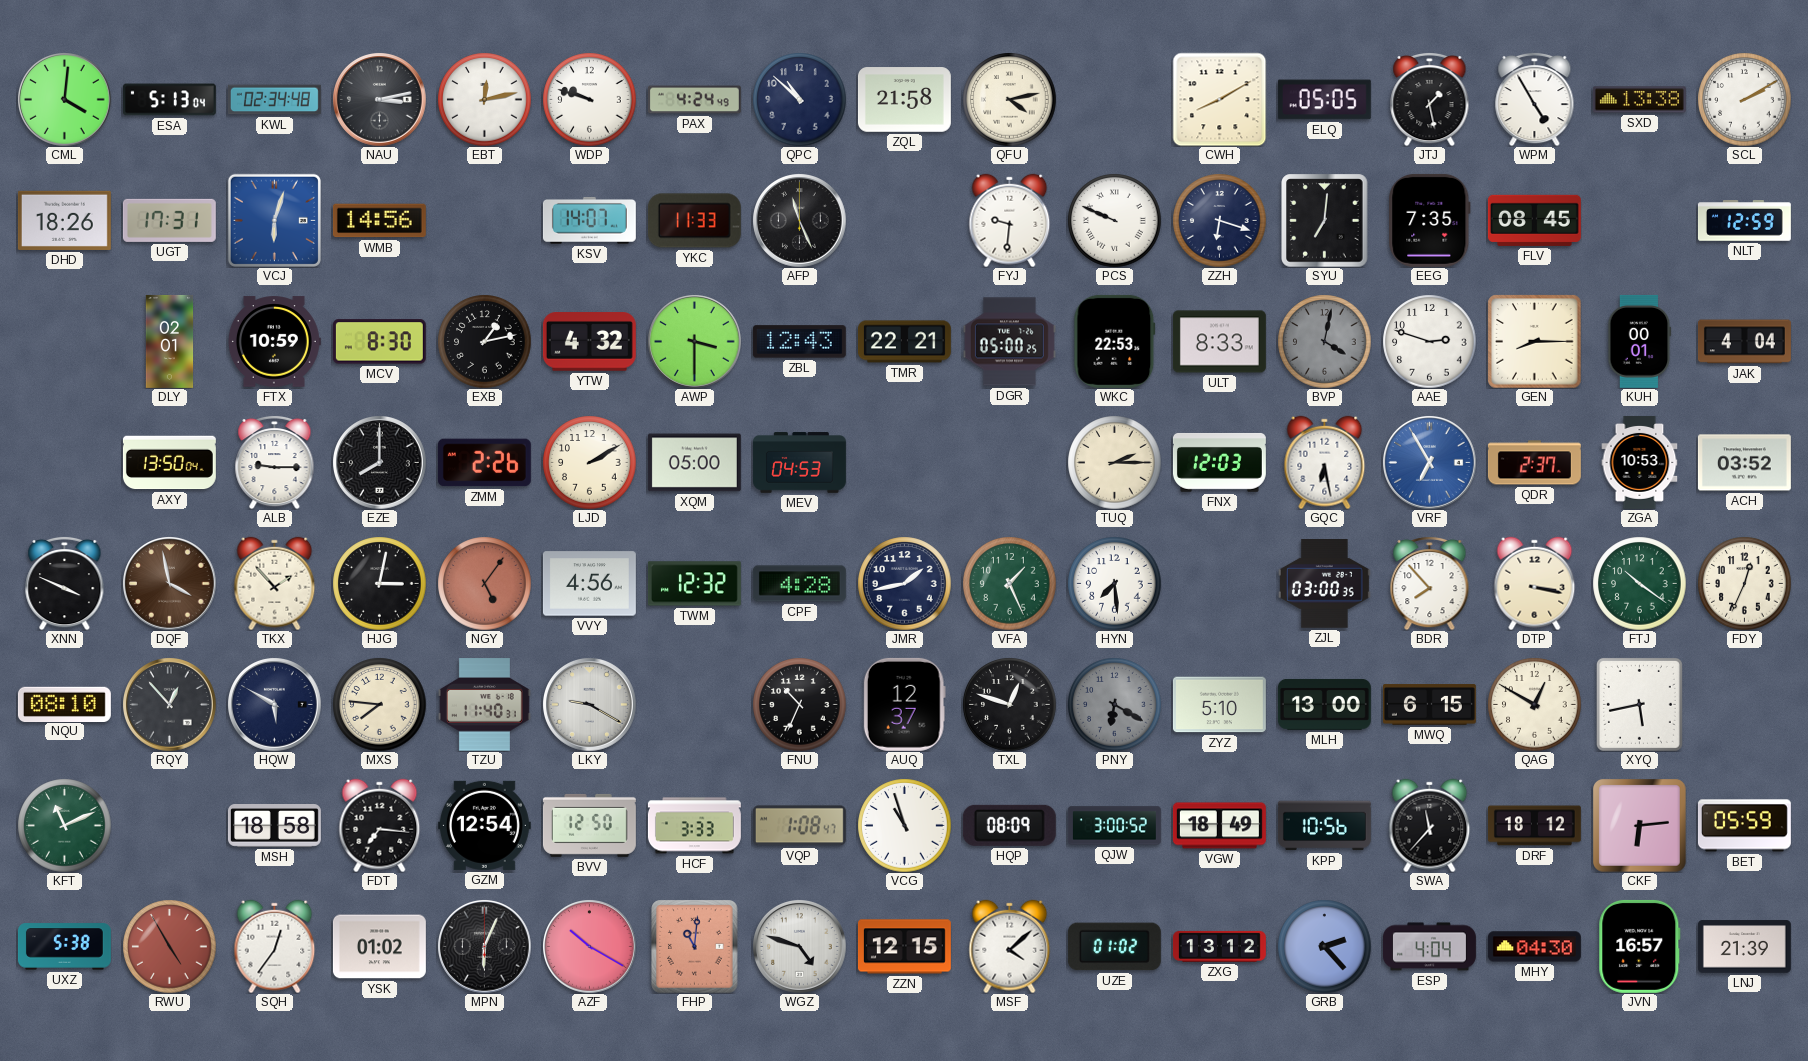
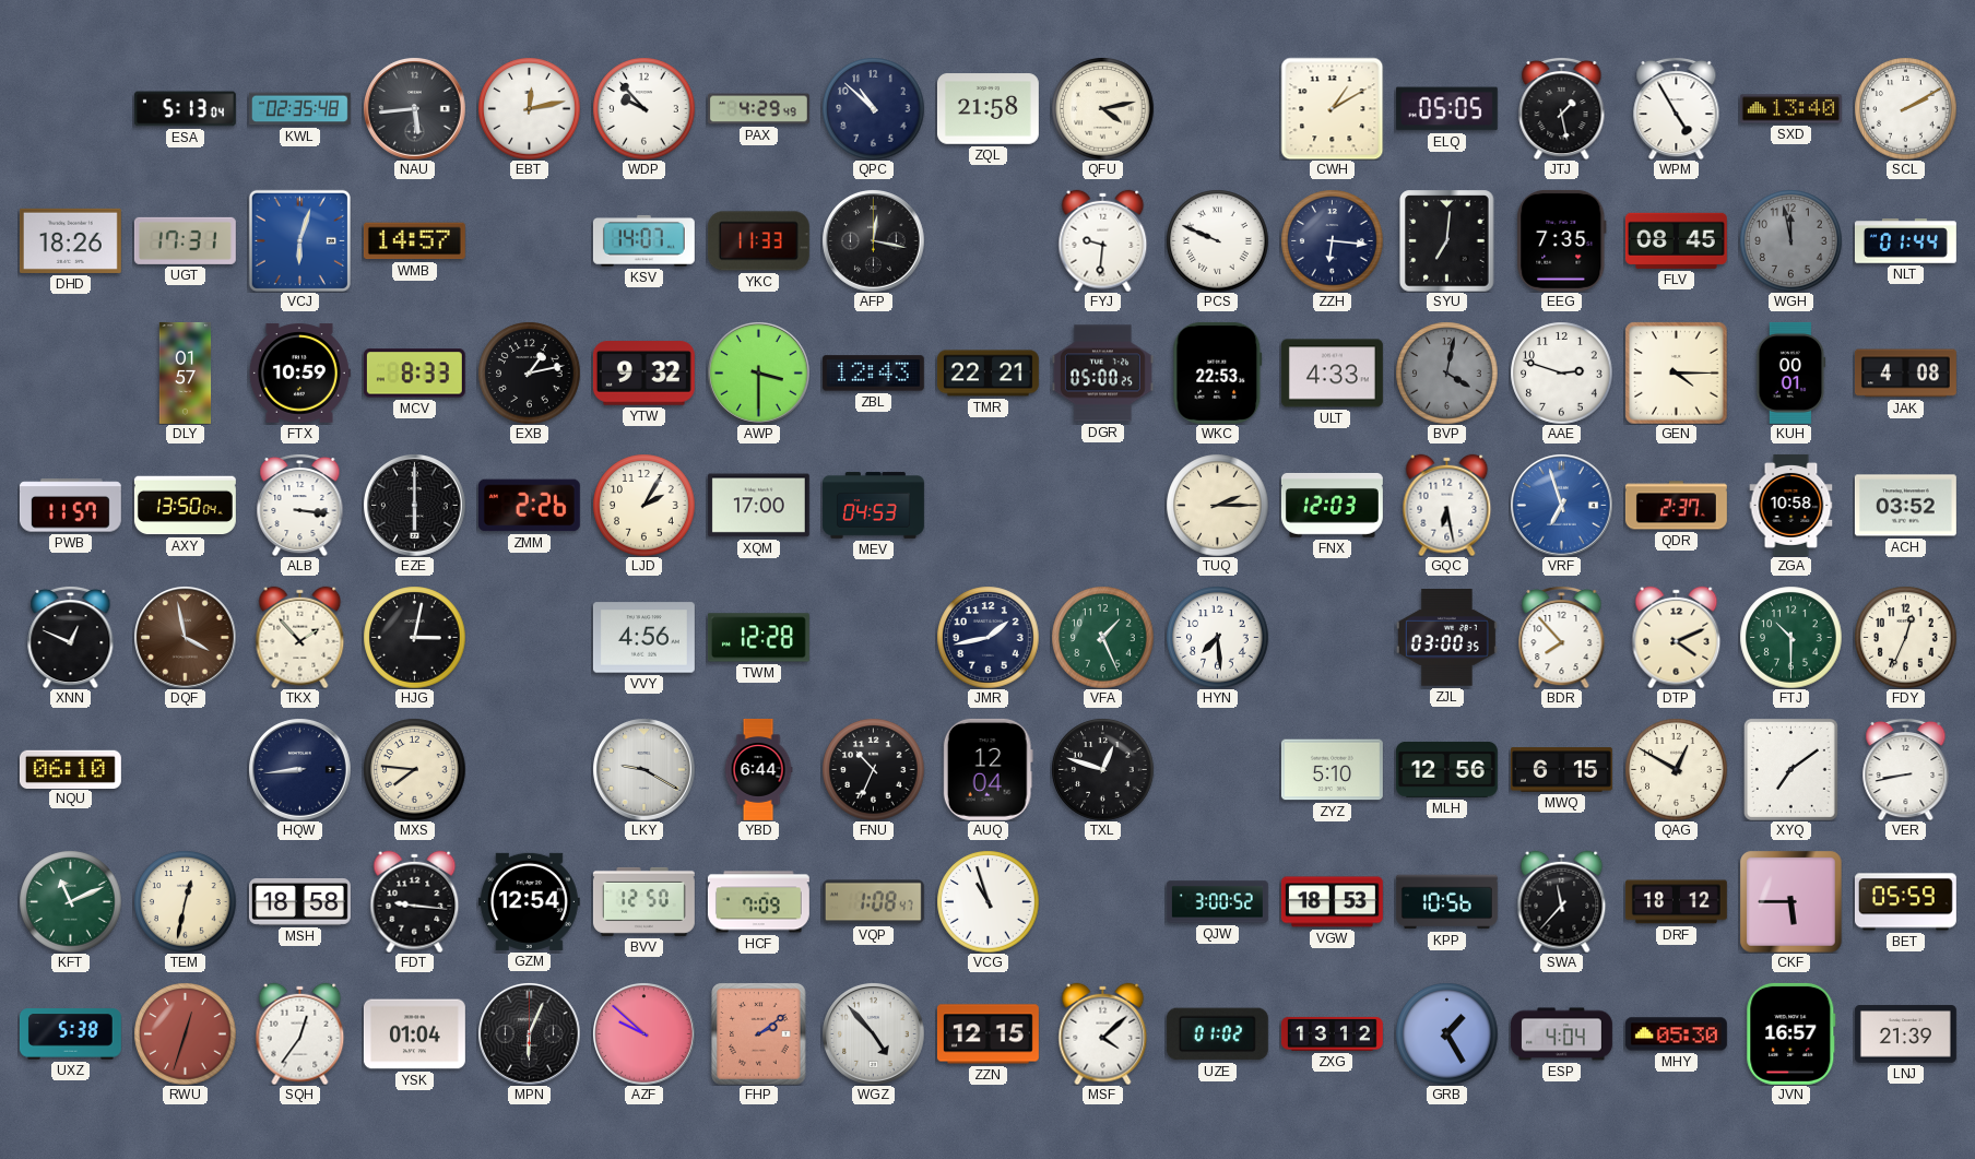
CML: 4:01 -> none (65, 100)
KWL: 02:34 -> 02:35 (299, 109)
NAU: 3:13 -> 5:44 (415, 109)
WDP: 9:48 -> 9:53 (643, 108)
PAX: 4:24 -> 4:29 (758, 109)
CWH: 8:10 -> 1:10 (1332, 108)
SXD: 13:38 -> 13:40 (1790, 109)
WMB: 14:56 -> 14:57 (414, 241)
AFP: 11:26 -> 12:17 (874, 241)
ZZH: 6:18 -> 6:16 (1332, 240)
WGH: none -> 11:58 (1790, 240)
NLT: 12:59 -> 01:44 (1905, 241)
DLY: 02:01 -> 01:57 (186, 372)
MCV: 8:30 -> 8:33 (414, 374)
YTW: 4:32 -> 9:32 (643, 374)
ULT: 8:33 -> 4:33 (1332, 374)
GEN: 8:15 -> 4:15 (1676, 372)
JAK: 4:04 -> 4:08 (1905, 374)
PWB: none -> 11:57 (70, 506)
ALB: 9:15 -> 3:16 (300, 505)
EZE: 8:00 -> 6:00 (415, 506)
LJD: 2:10 -> 2:05 (643, 505)
XQM: 05:00 -> 17:00 (758, 506)
VRF: 6:55 -> 6:57 (1562, 506)
ZGA: 10:53 -> 10:58 (1791, 505)
XNN: 3:49 -> 12:49 (71, 637)
NGY: 5:06 -> none (484, 583)
TWM: 12:32 -> 12:28 (758, 638)
CPF: 4:28 -> none (799, 584)
DTP: 3:17 -> 4:11 (1677, 637)
FTJ: 10:21 -> 10:30 (1790, 637)
NQU: 08:10 -> 06:10 (70, 769)
RQY: 12:53 -> none (170, 705)
HQW: 5:50 -> 8:44 (300, 770)
TZU: 11:40 -> none (484, 705)
YBD: none -> 6:44 (758, 769)
AUQ: 12:37 -> 12:04 (987, 769)
PNY: 6:20 -> none (1114, 704)
MLH: 13:00 -> 12:56 (1446, 769)
XYQ: 5:43 -> 7:09 (1790, 769)
VER: none -> 8:43 (1906, 769)
TEM: none -> 12:32 (185, 901)
FDT: 7:16 -> 9:16 (415, 901)
HCF: 3:33 -> 7:09 (758, 902)
HQP: 08:09 -> none (1009, 825)
VGW: 18:49 -> 18:53 (1332, 902)
CKF: 6:14 -> 5:45 (1790, 902)
RWU: 4:55 -> 12:33 (185, 1033)
YSK: 01:02 -> 01:04 (414, 1034)
AZF: 10:20 -> 9:52 (644, 1034)
FHP: 11:01 -> 2:09 (759, 1033)
WGZ: 4:48 -> 4:53 (874, 1034)
GRB: 2:23 -> 1:25 (1446, 1033)
MHY: 04:30 -> 05:30 (1676, 1034)
